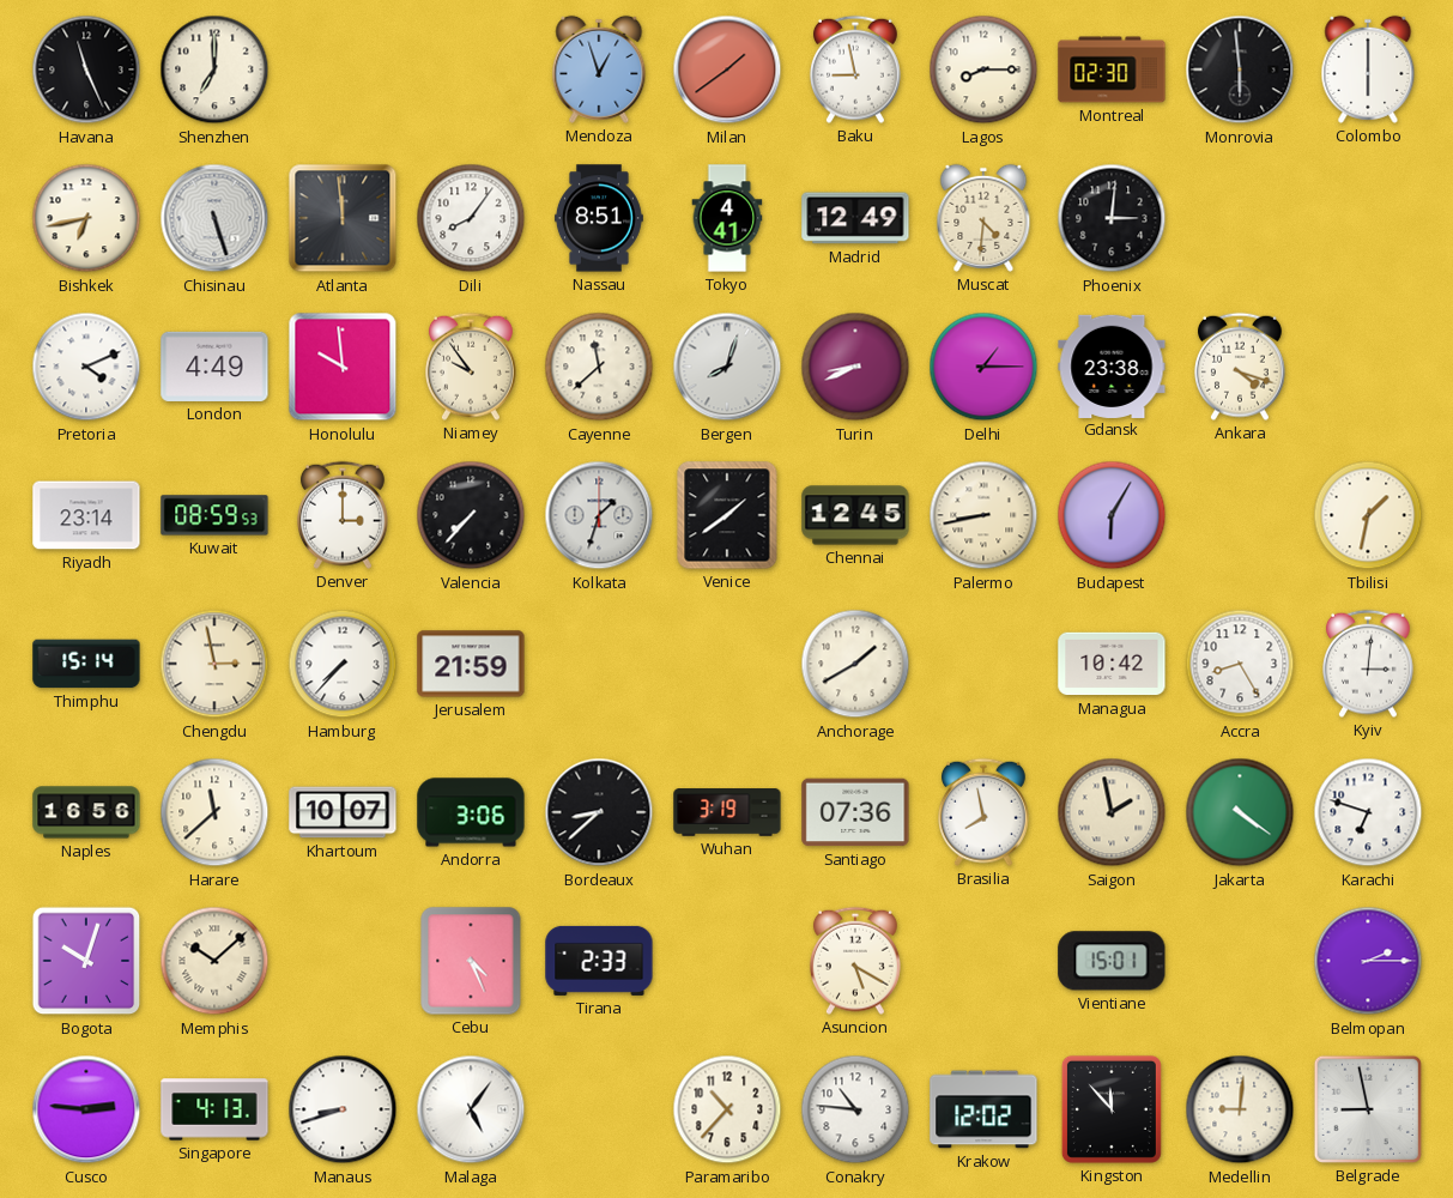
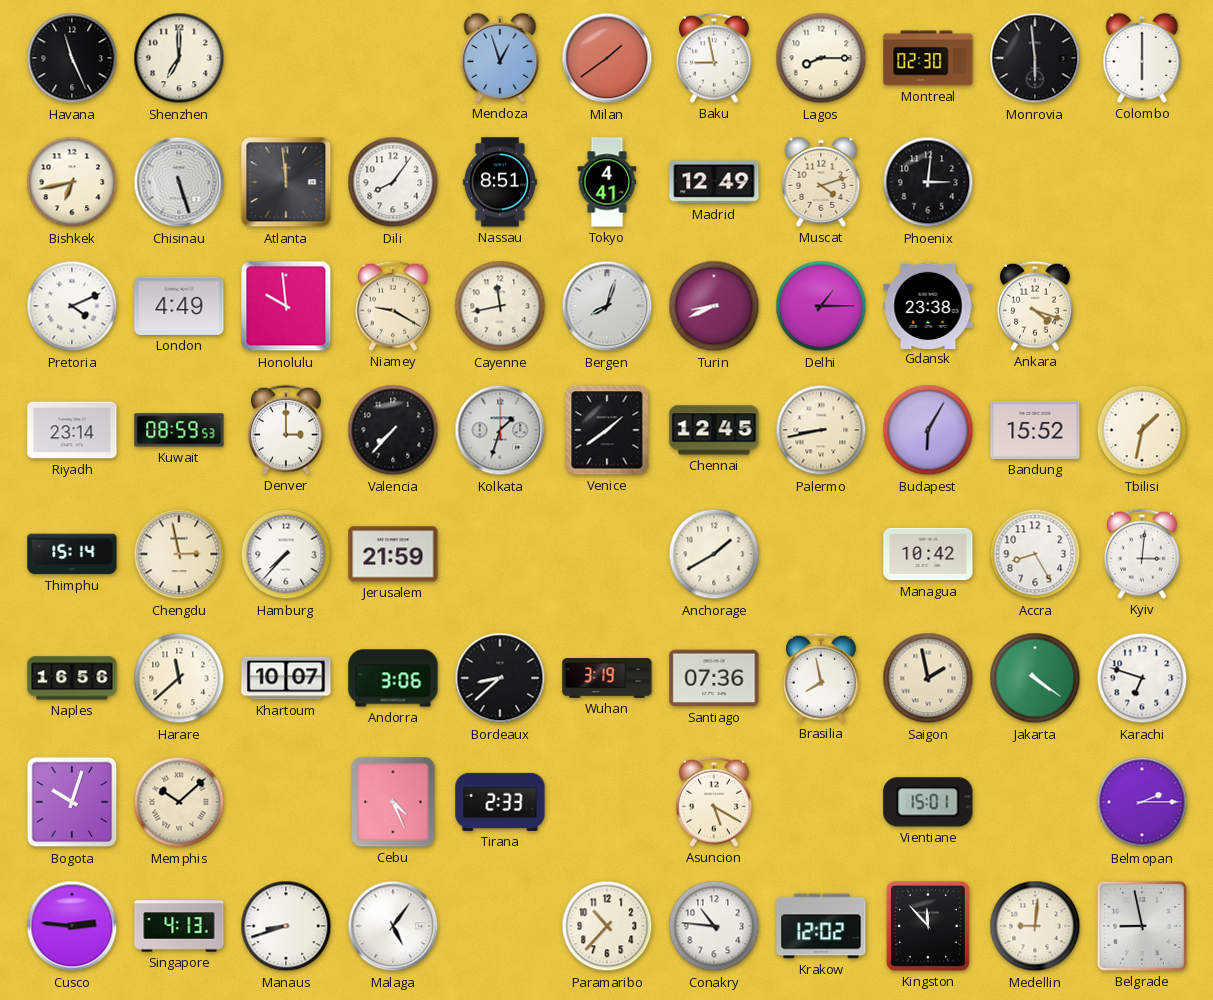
Muscat: 4:31 -> 4:12 (821, 182)
Niamey: 9:54 -> 9:20 (393, 306)
Cayenne: 11:38 -> 11:43 (500, 306)
Bandung: none -> 15:52 (1035, 430)
